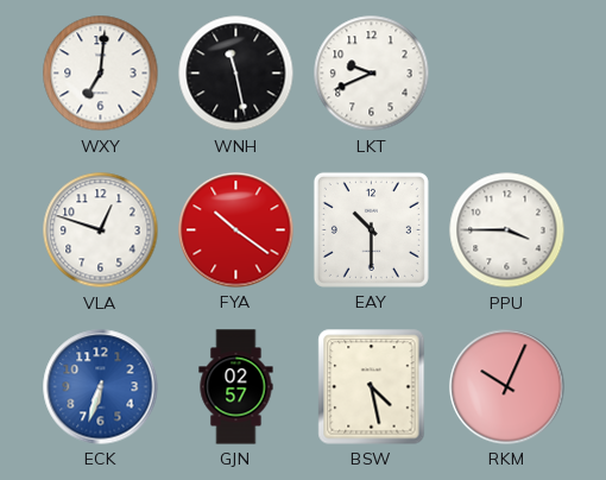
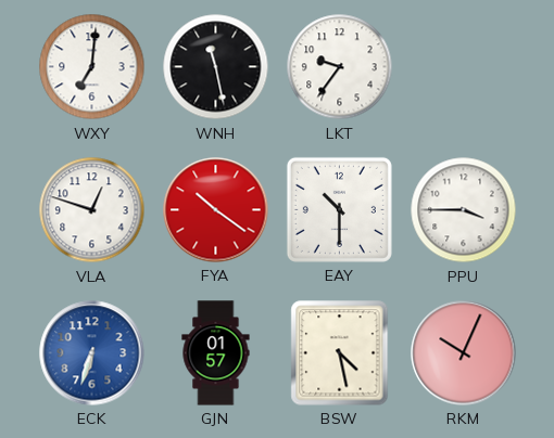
LKT: 9:41 -> 9:36 (340, 67)
GJN: 02:57 -> 01:57 (216, 353)
